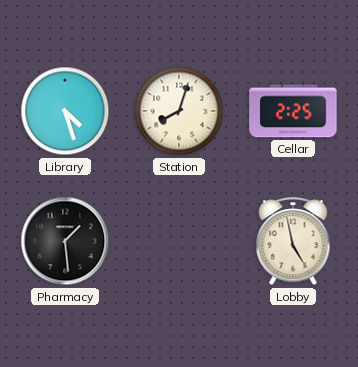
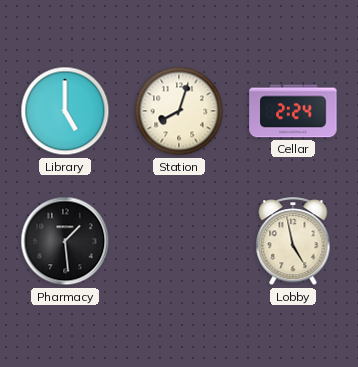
Library: 4:27 -> 5:00 (65, 111)
Cellar: 2:25 -> 2:24 (293, 111)
